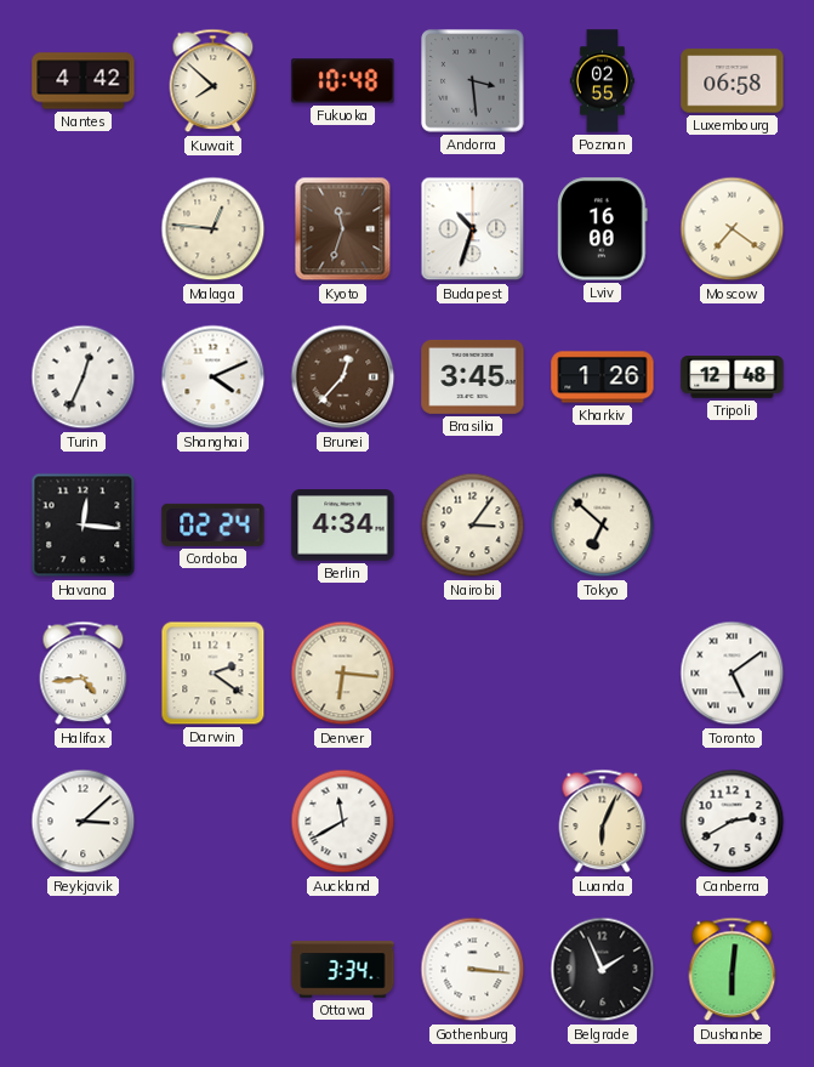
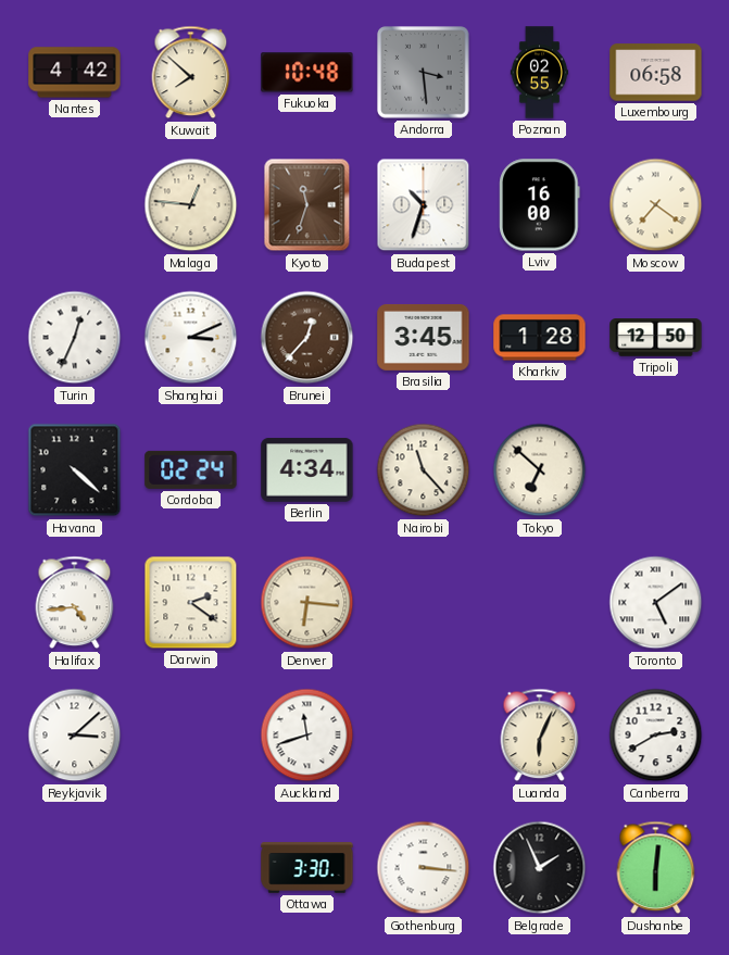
Shanghai: 4:11 -> 3:11 (191, 338)
Kharkiv: 1:26 -> 1:28 (540, 338)
Tripoli: 12:48 -> 12:50 (656, 338)
Havana: 12:16 -> 4:22 (75, 470)
Nairobi: 3:06 -> 11:23 (424, 470)
Auckland: 11:40 -> 11:42 (307, 736)
Ottawa: 3:34 -> 3:30 (307, 868)
